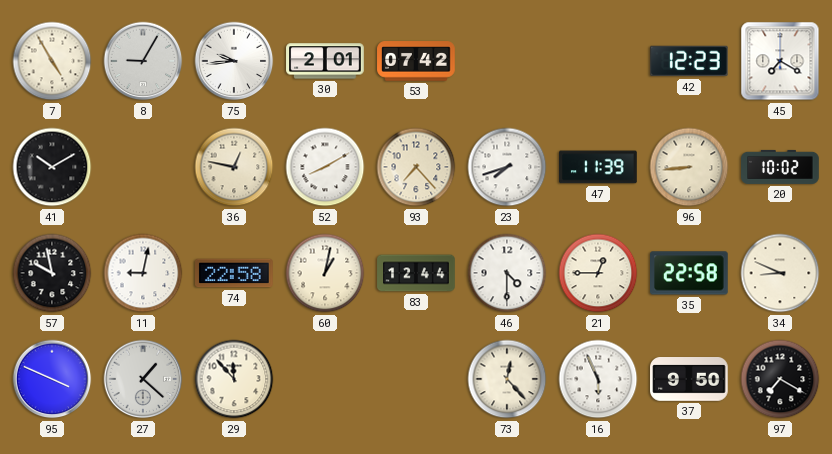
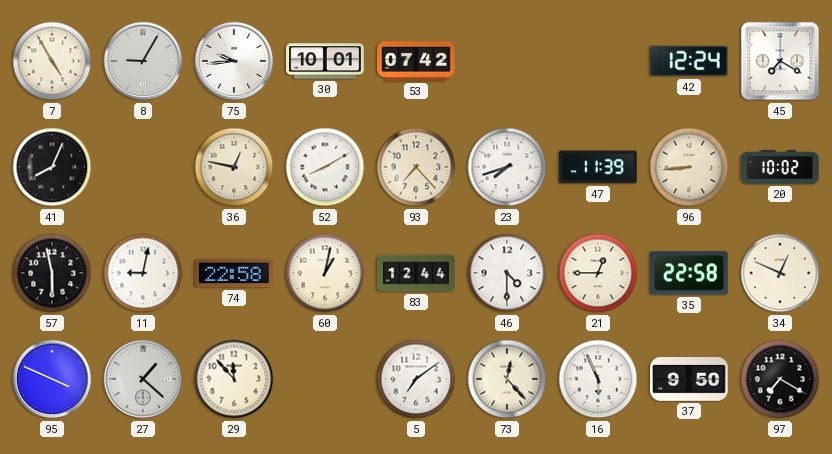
30: 2:01 -> 10:01 (325, 61)
42: 12:23 -> 12:24 (690, 61)
41: 10:10 -> 8:04 (52, 167)
57: 9:58 -> 5:58 (52, 273)
34: 8:49 -> 12:49 (780, 273)
5: none -> 7:09 (416, 379)
